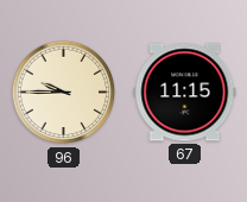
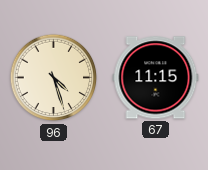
96: 9:45 -> 4:27 (54, 78)
